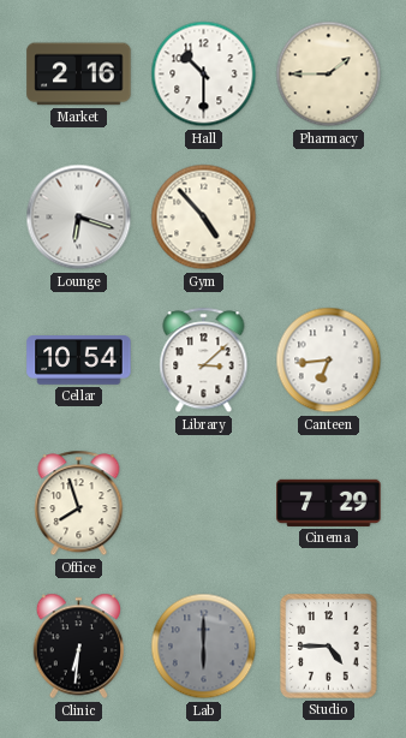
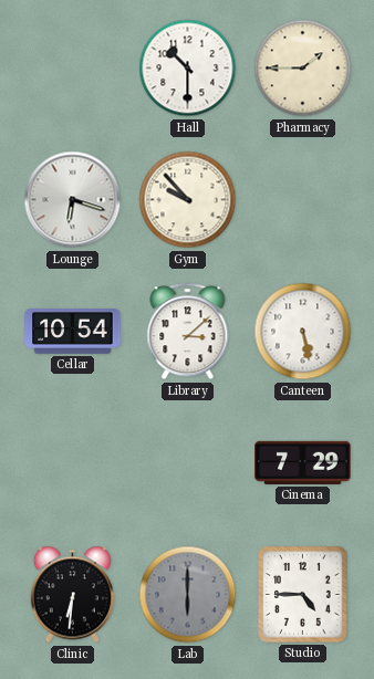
Market: 2:16 -> none (79, 75)
Gym: 4:53 -> 9:53 (188, 200)
Canteen: 6:44 -> 5:28 (303, 332)
Office: 7:57 -> none (79, 504)
